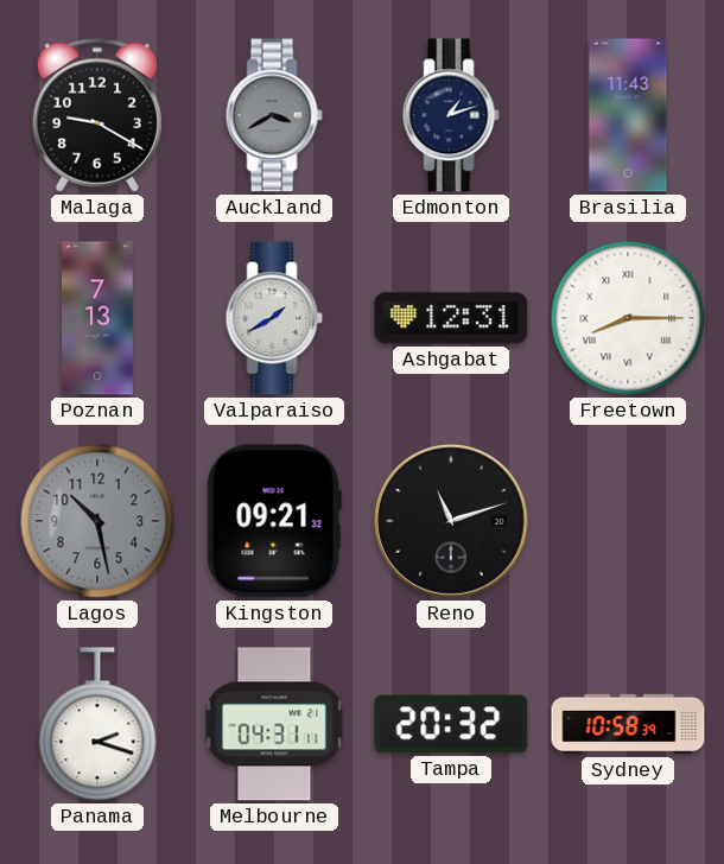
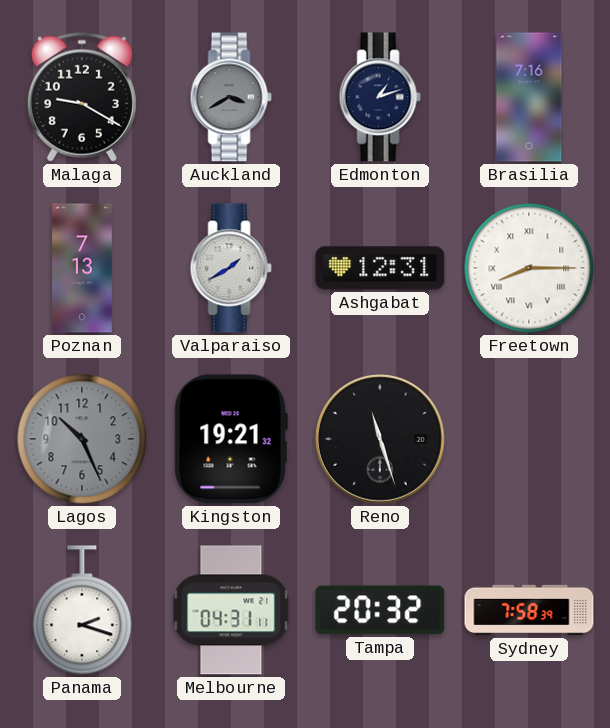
Brasilia: 11:43 -> 7:16 (529, 97)
Lagos: 10:28 -> 10:26 (82, 439)
Kingston: 09:21 -> 19:21 (231, 439)
Reno: 11:12 -> 11:27 (380, 439)
Sydney: 10:58 -> 7:58 (529, 610)
